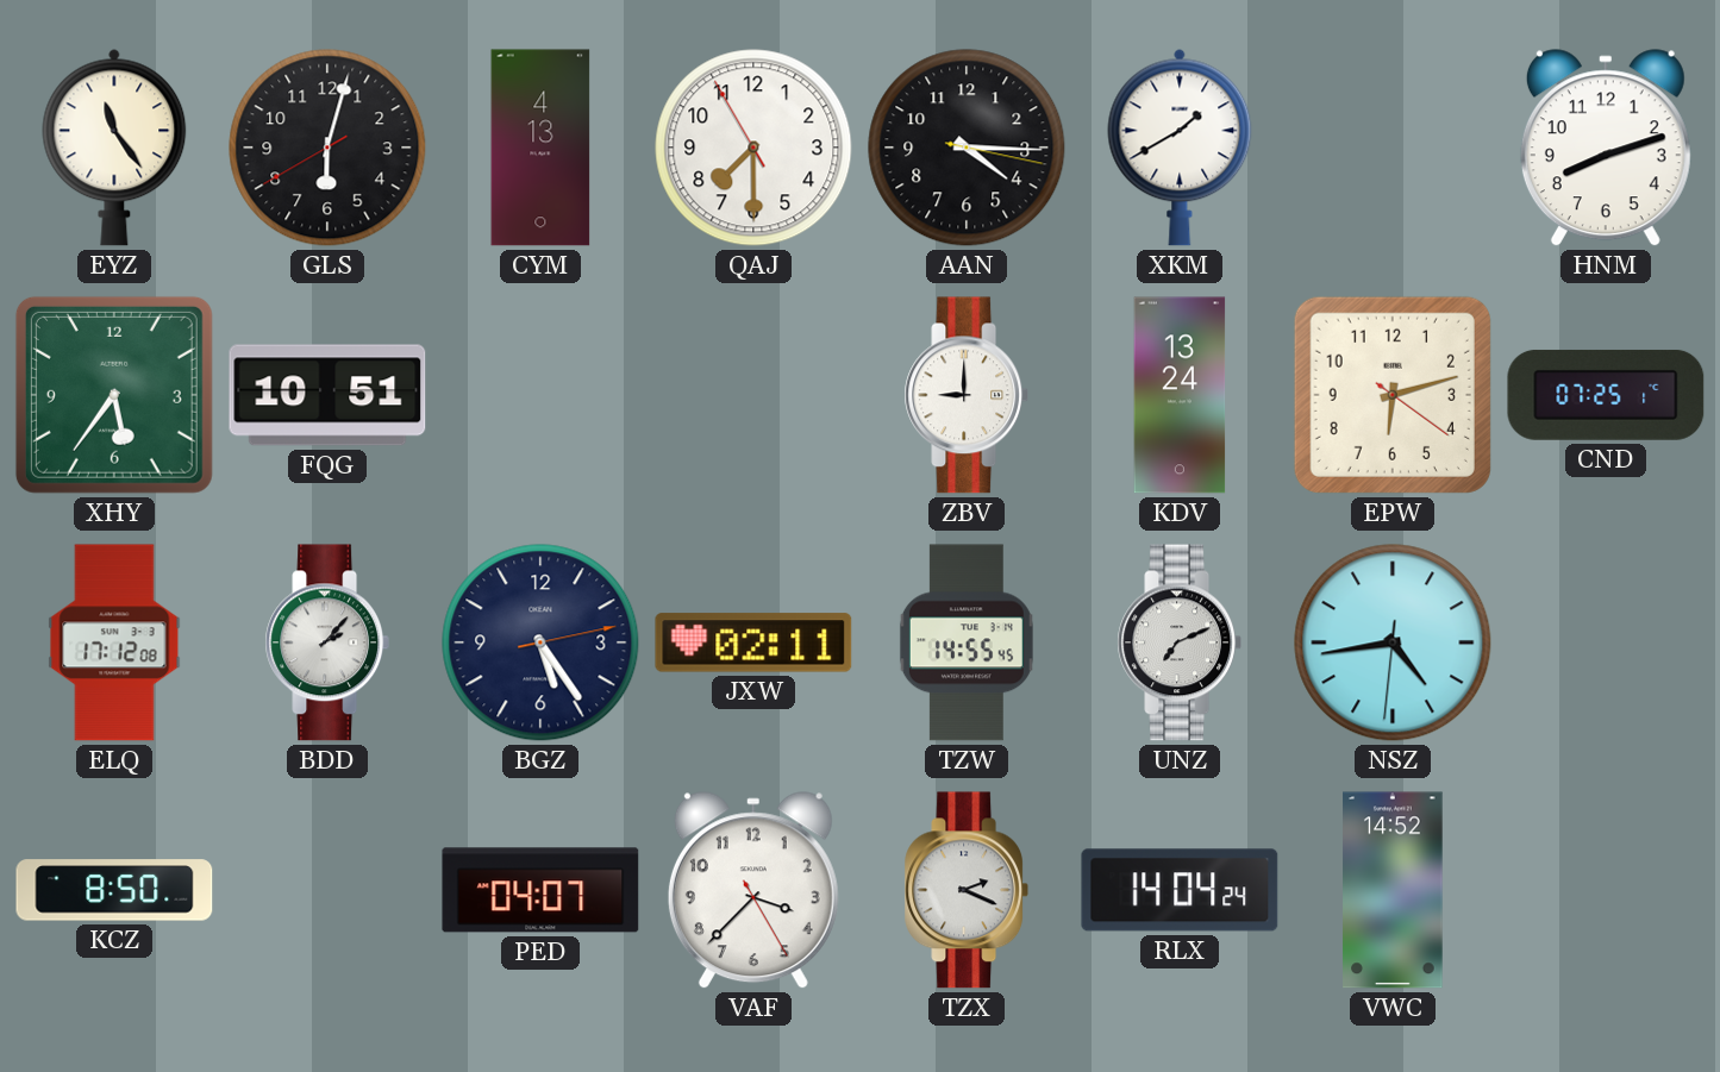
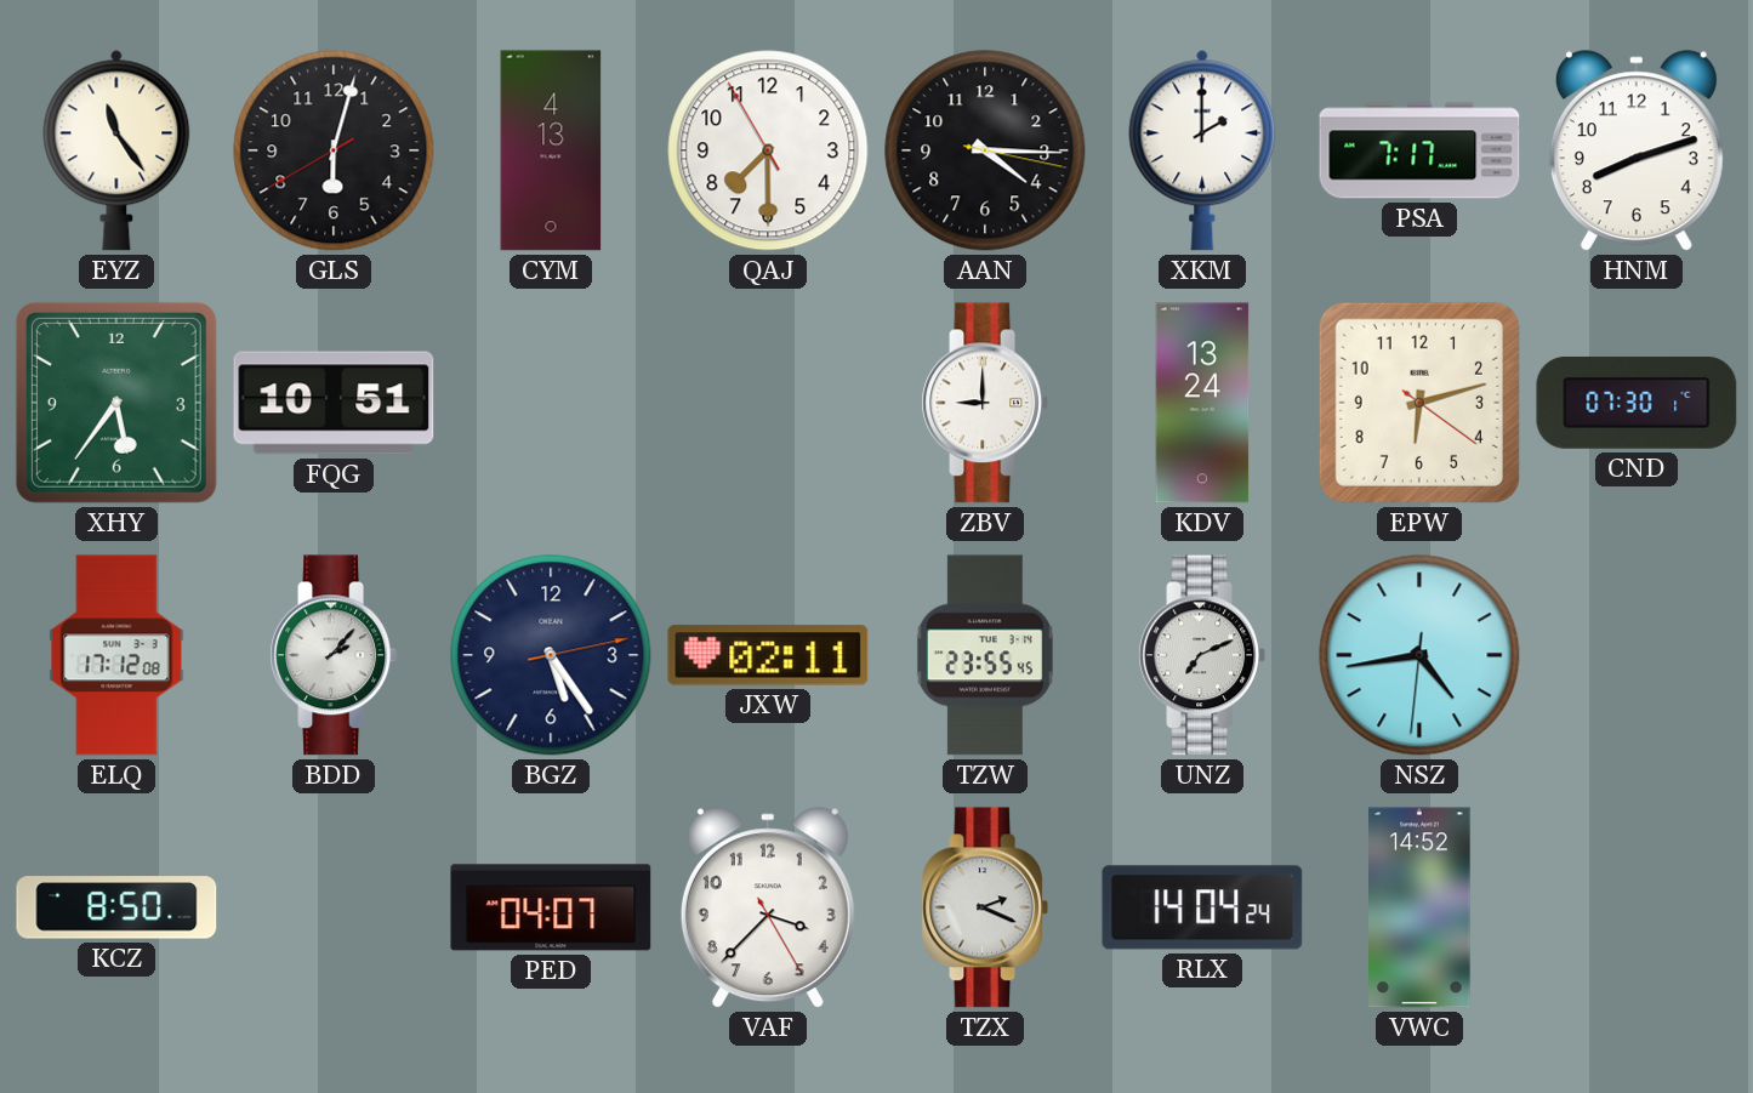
XKM: 1:40 -> 2:00 (1202, 150)
PSA: none -> 7:17 (1419, 150)
CND: 07:25 -> 07:30 (1637, 403)
TZW: 14:55 -> 23:55 (985, 655)
